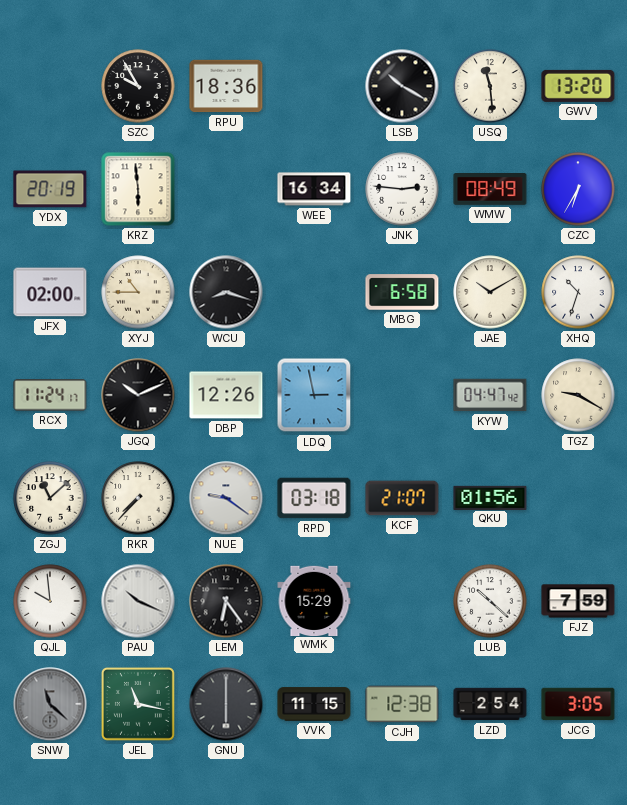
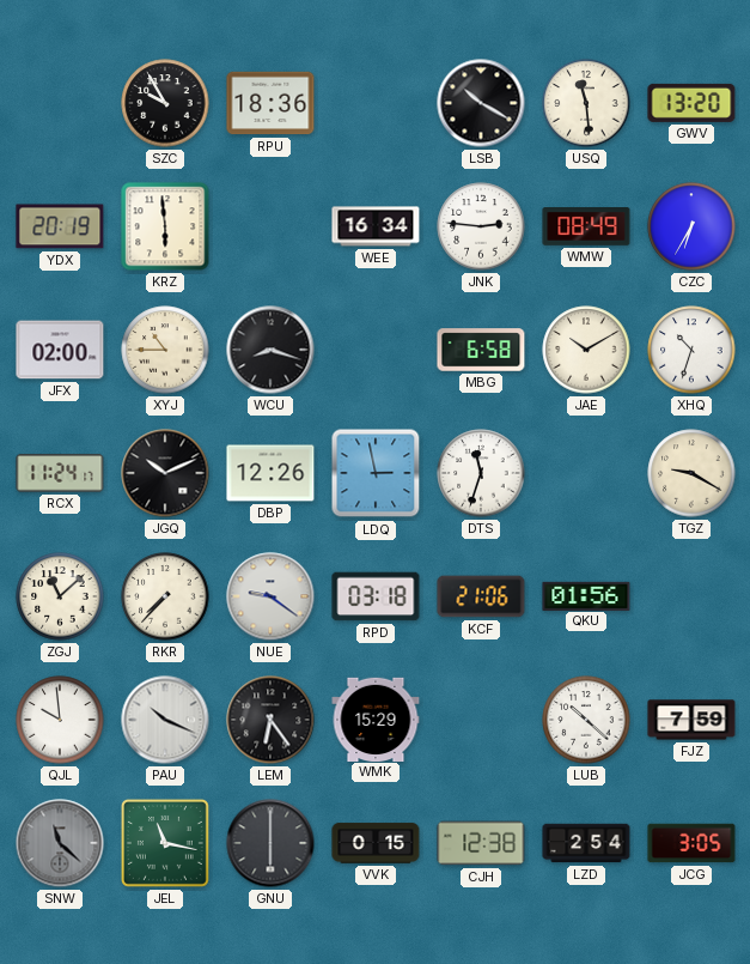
DTS: none -> 11:33 (481, 473)
KYW: 04:47 -> none (490, 395)
KCF: 21:07 -> 21:06 (481, 596)
VVK: 11:15 -> 0:15 (376, 843)
